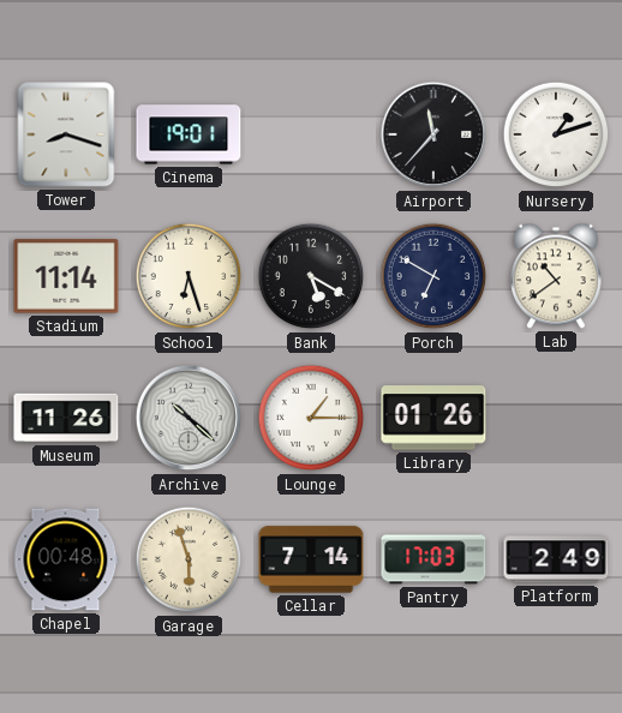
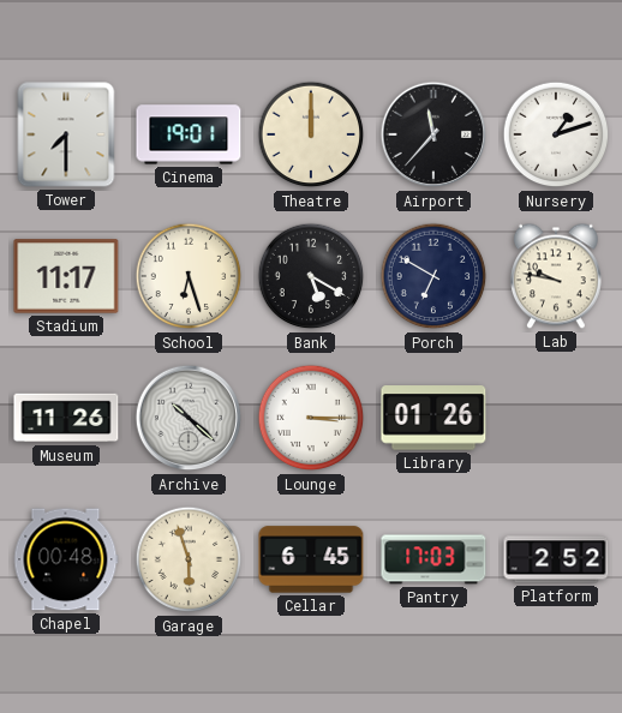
Tower: 8:18 -> 7:30 (66, 134)
Theatre: none -> 12:00 (311, 134)
Stadium: 11:14 -> 11:17 (66, 276)
Lab: 10:39 -> 9:47 (556, 276)
Lounge: 1:15 -> 3:15 (311, 418)
Cellar: 7:14 -> 6:45 (311, 559)
Platform: 2:49 -> 2:52 (556, 559)
